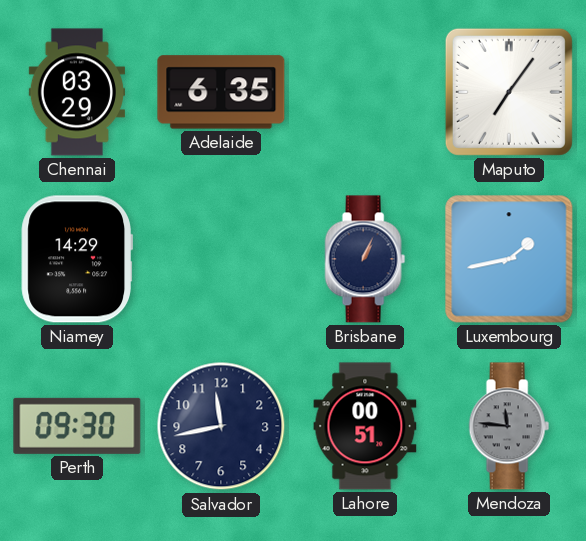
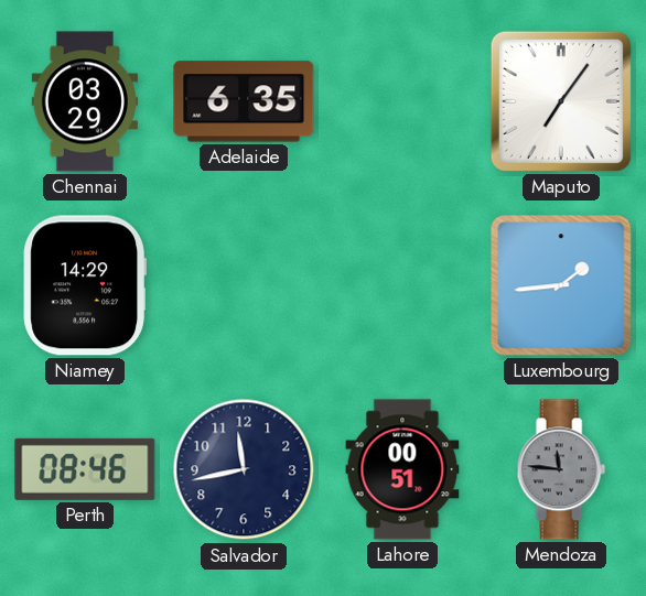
Brisbane: 1:04 -> none (365, 259)
Luxembourg: 1:43 -> 1:44 (561, 285)
Perth: 09:30 -> 08:46 (85, 469)
